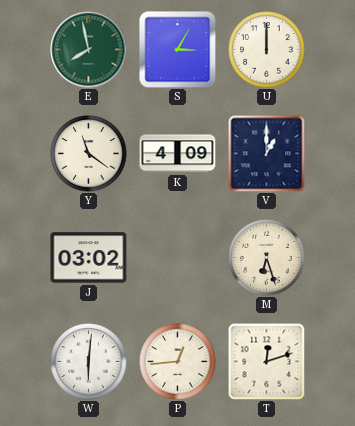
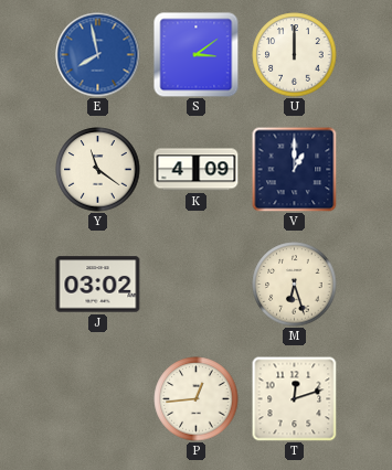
E dial: green -> blue (98, 55)
S: 3:05 -> 3:09 (197, 55)
W: 6:01 -> none (89, 362)
